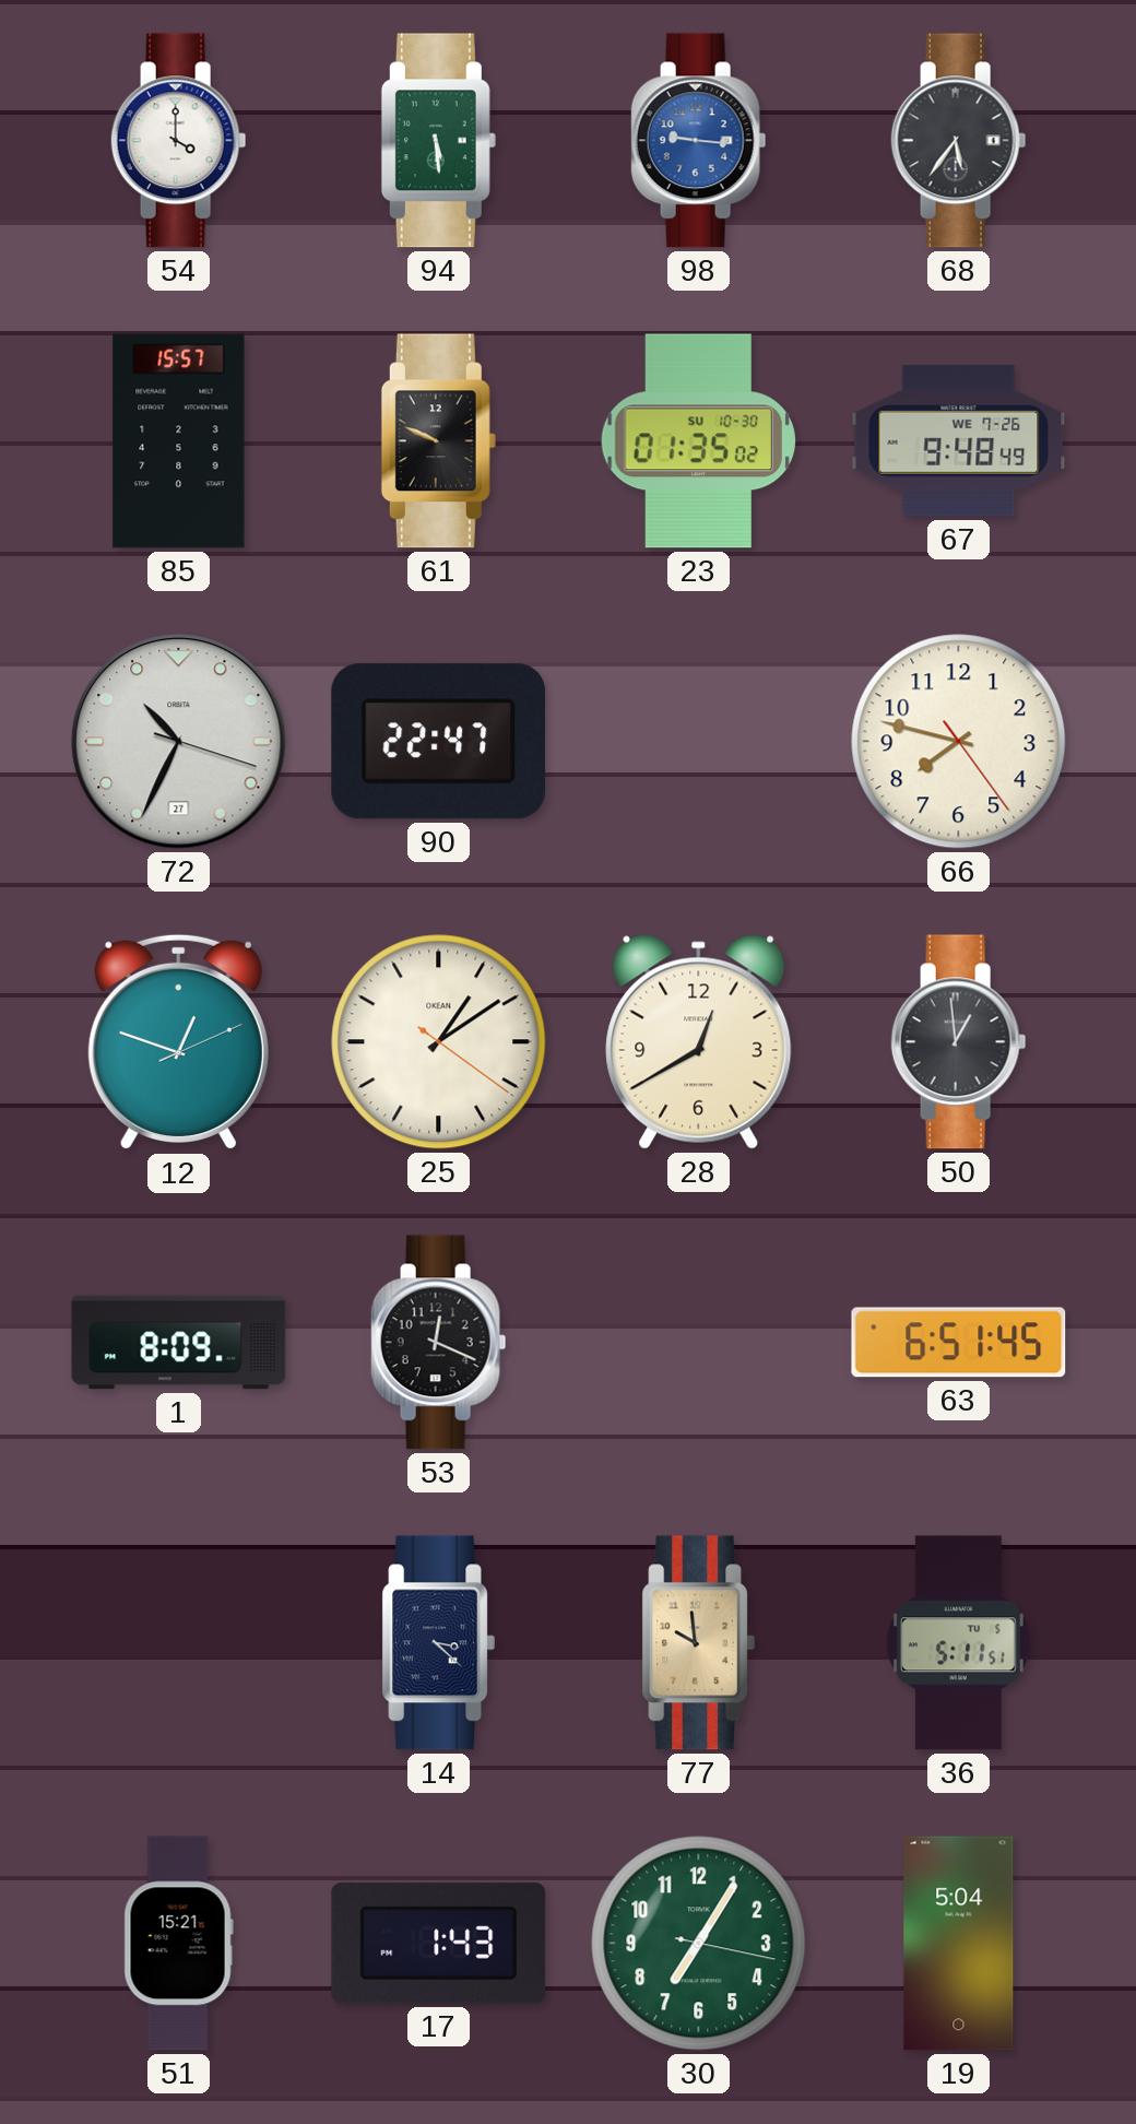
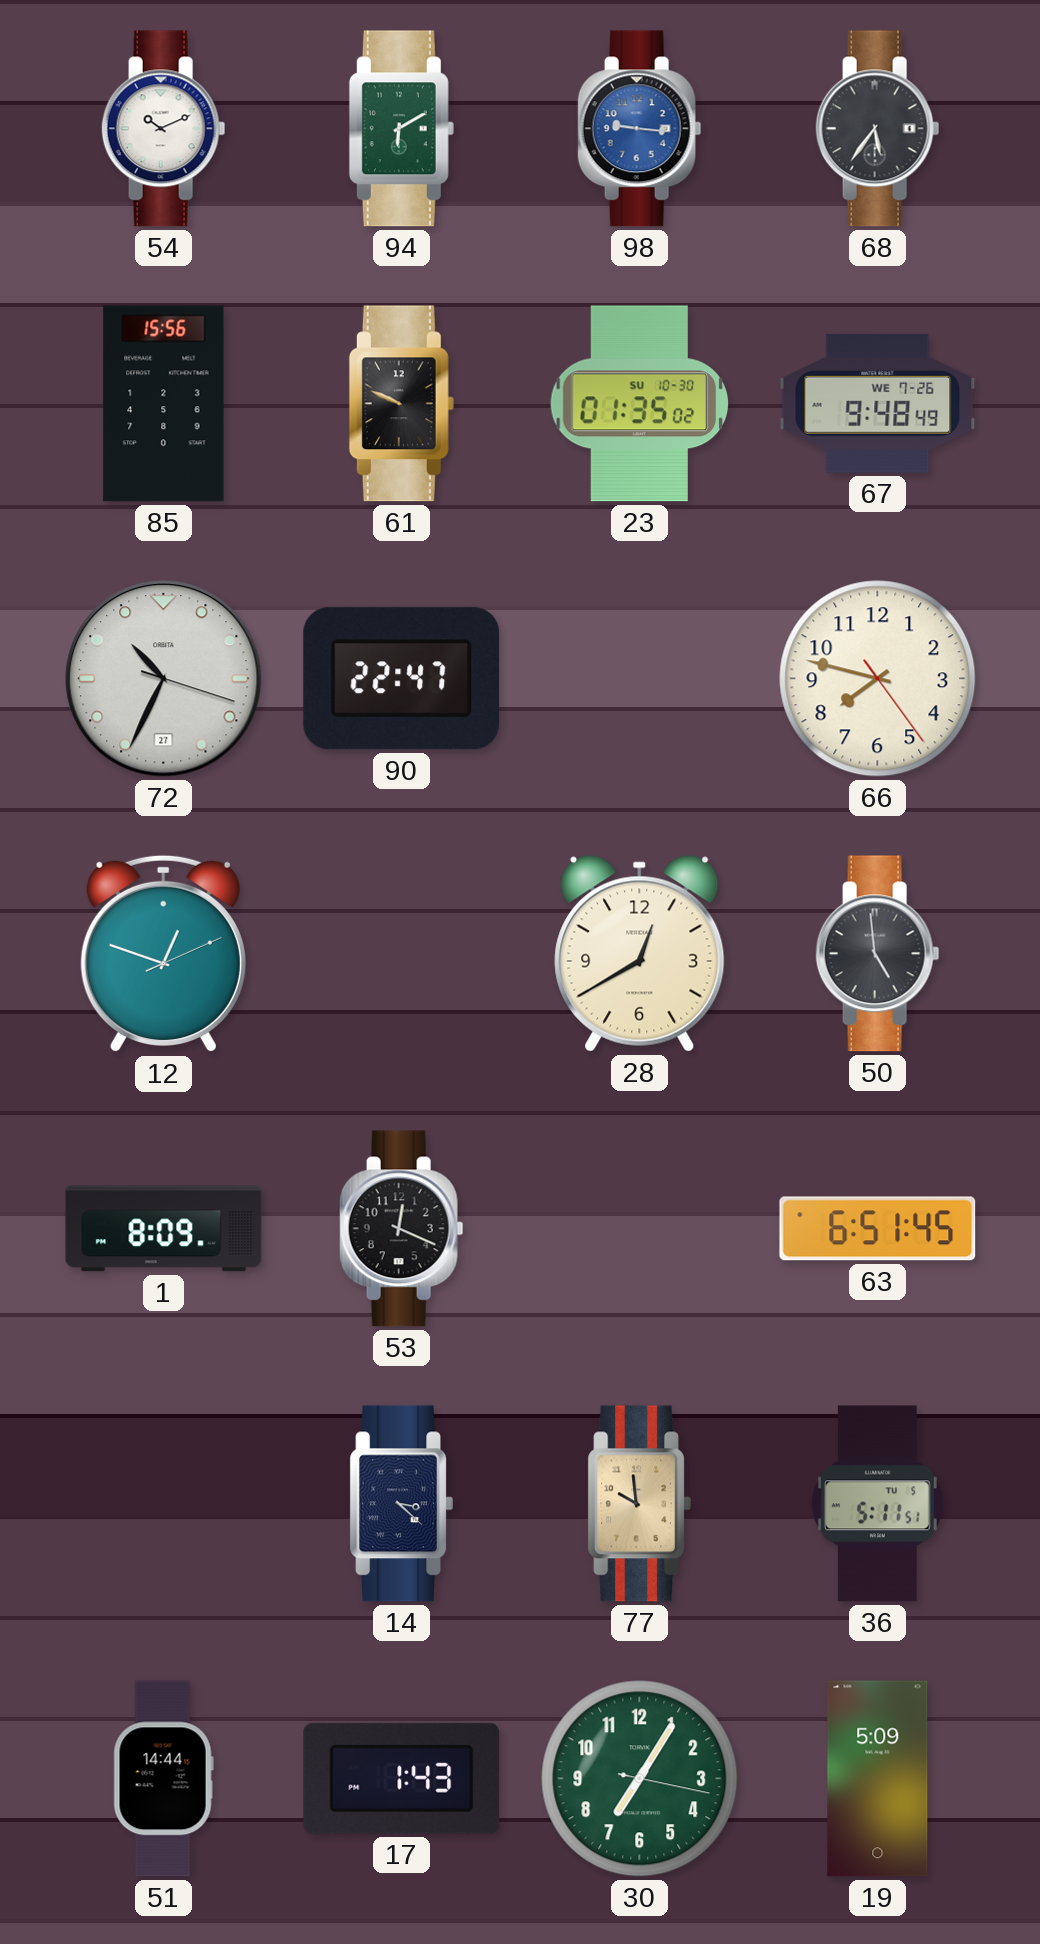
54: 4:00 -> 10:11 (164, 129)
94: 5:29 -> 6:10 (401, 129)
85: 15:57 -> 15:56 (164, 404)
25: 1:09 -> none (439, 1042)
50: 12:59 -> 4:59 (878, 954)
51: 15:21 -> 14:44 (163, 1779)
19: 5:04 -> 5:09 (878, 1779)
